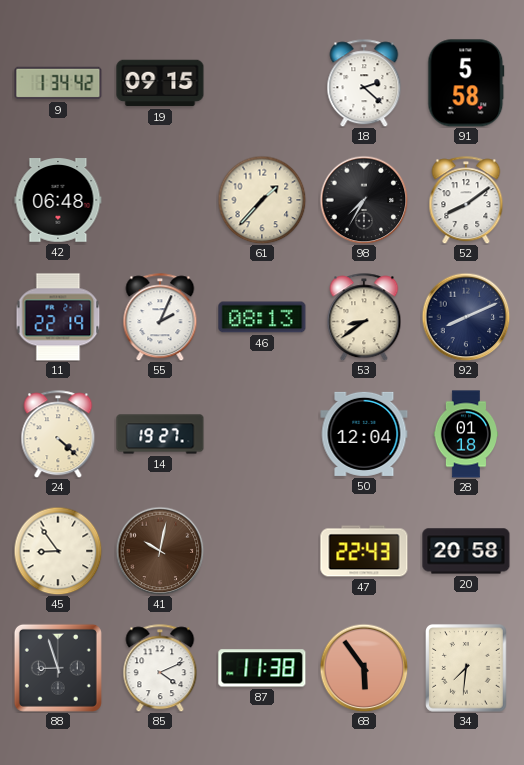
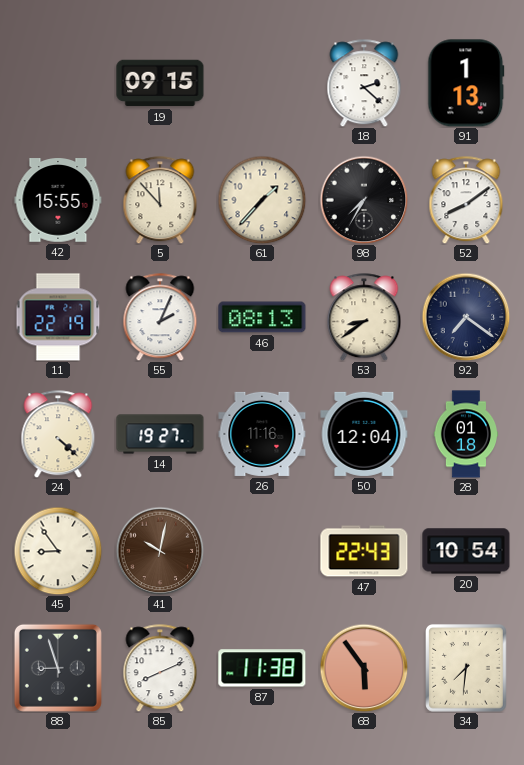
9: 1:34 -> none (58, 83)
91: 5:58 -> 1:13 (466, 83)
42: 06:48 -> 15:55 (58, 200)
5: none -> 11:53 (160, 200)
92: 8:11 -> 7:21 (466, 317)
26: none -> 11:16 (262, 434)
20: 20:58 -> 10:54 (466, 551)
85: 4:11 -> 8:11 (160, 668)
